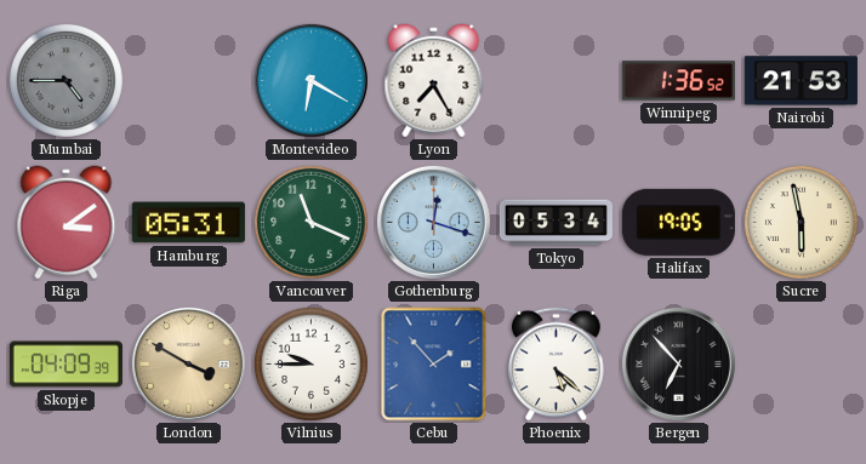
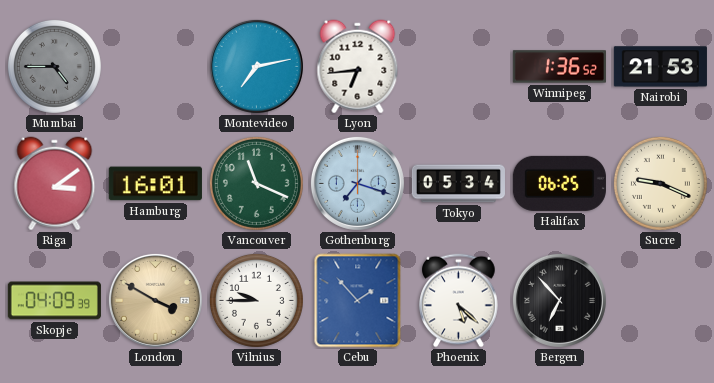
Montevideo: 6:20 -> 7:13 (256, 66)
Lyon: 7:25 -> 6:44 (358, 67)
Hamburg: 05:31 -> 16:01 (155, 184)
Gothenburg: 12:18 -> 7:18 (357, 183)
Halifax: 19:05 -> 06:25 (559, 183)
Sucre: 5:58 -> 9:19 (660, 183)
